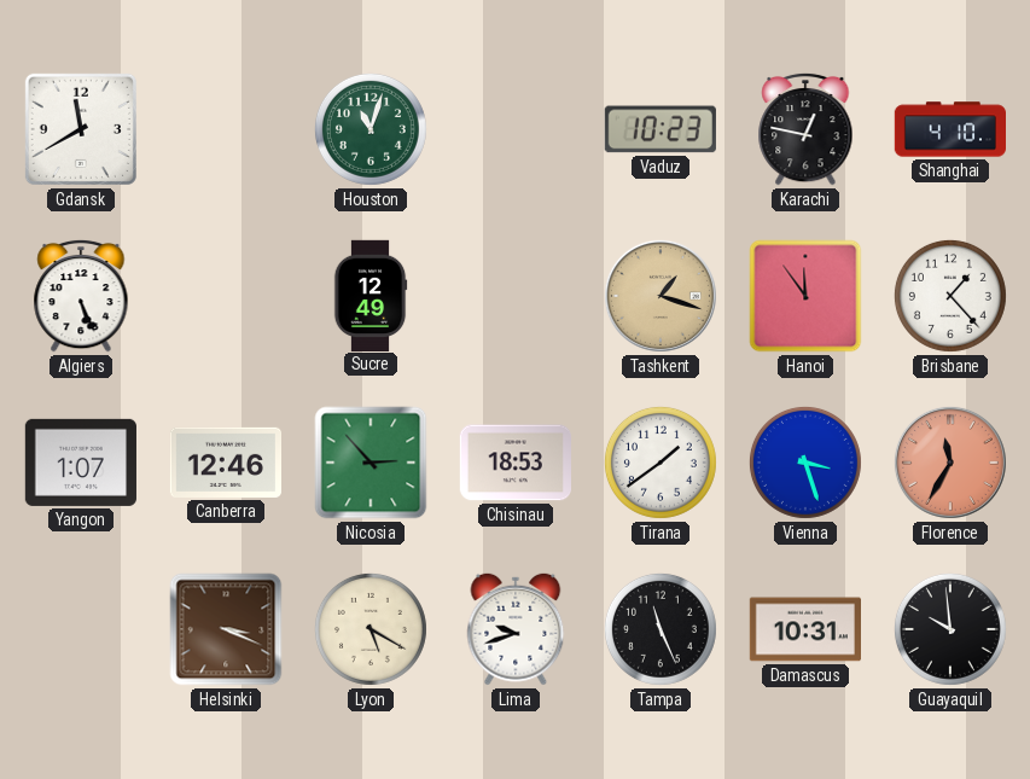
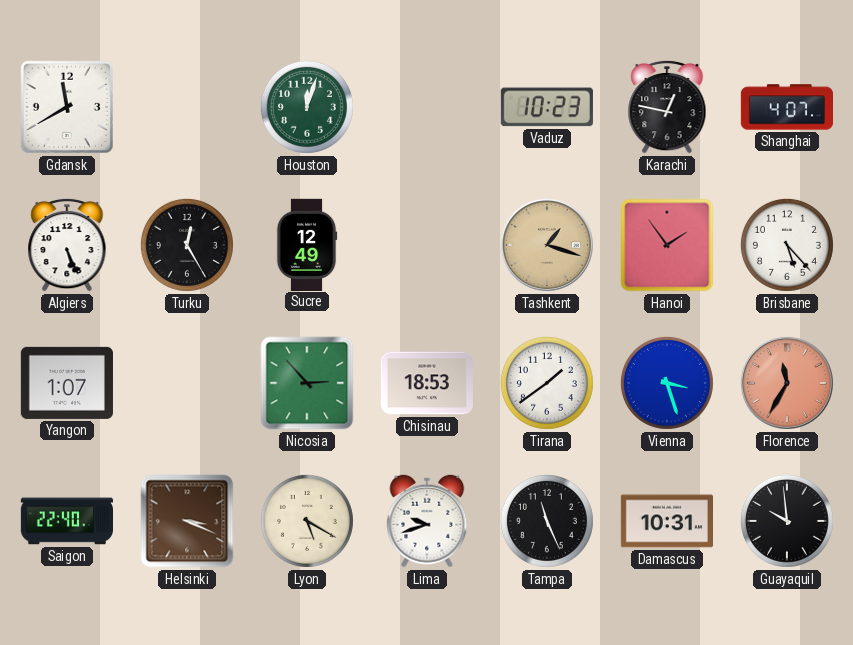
Houston: 11:03 -> 12:03 (307, 107)
Shanghai: 4:10 -> 4:07 (786, 107)
Turku: none -> 12:25 (187, 245)
Hanoi: 11:54 -> 1:54 (667, 245)
Brisbane: 1:23 -> 5:23 (787, 245)
Canberra: 12:46 -> none (225, 463)
Saigon: none -> 22:40 (66, 521)
